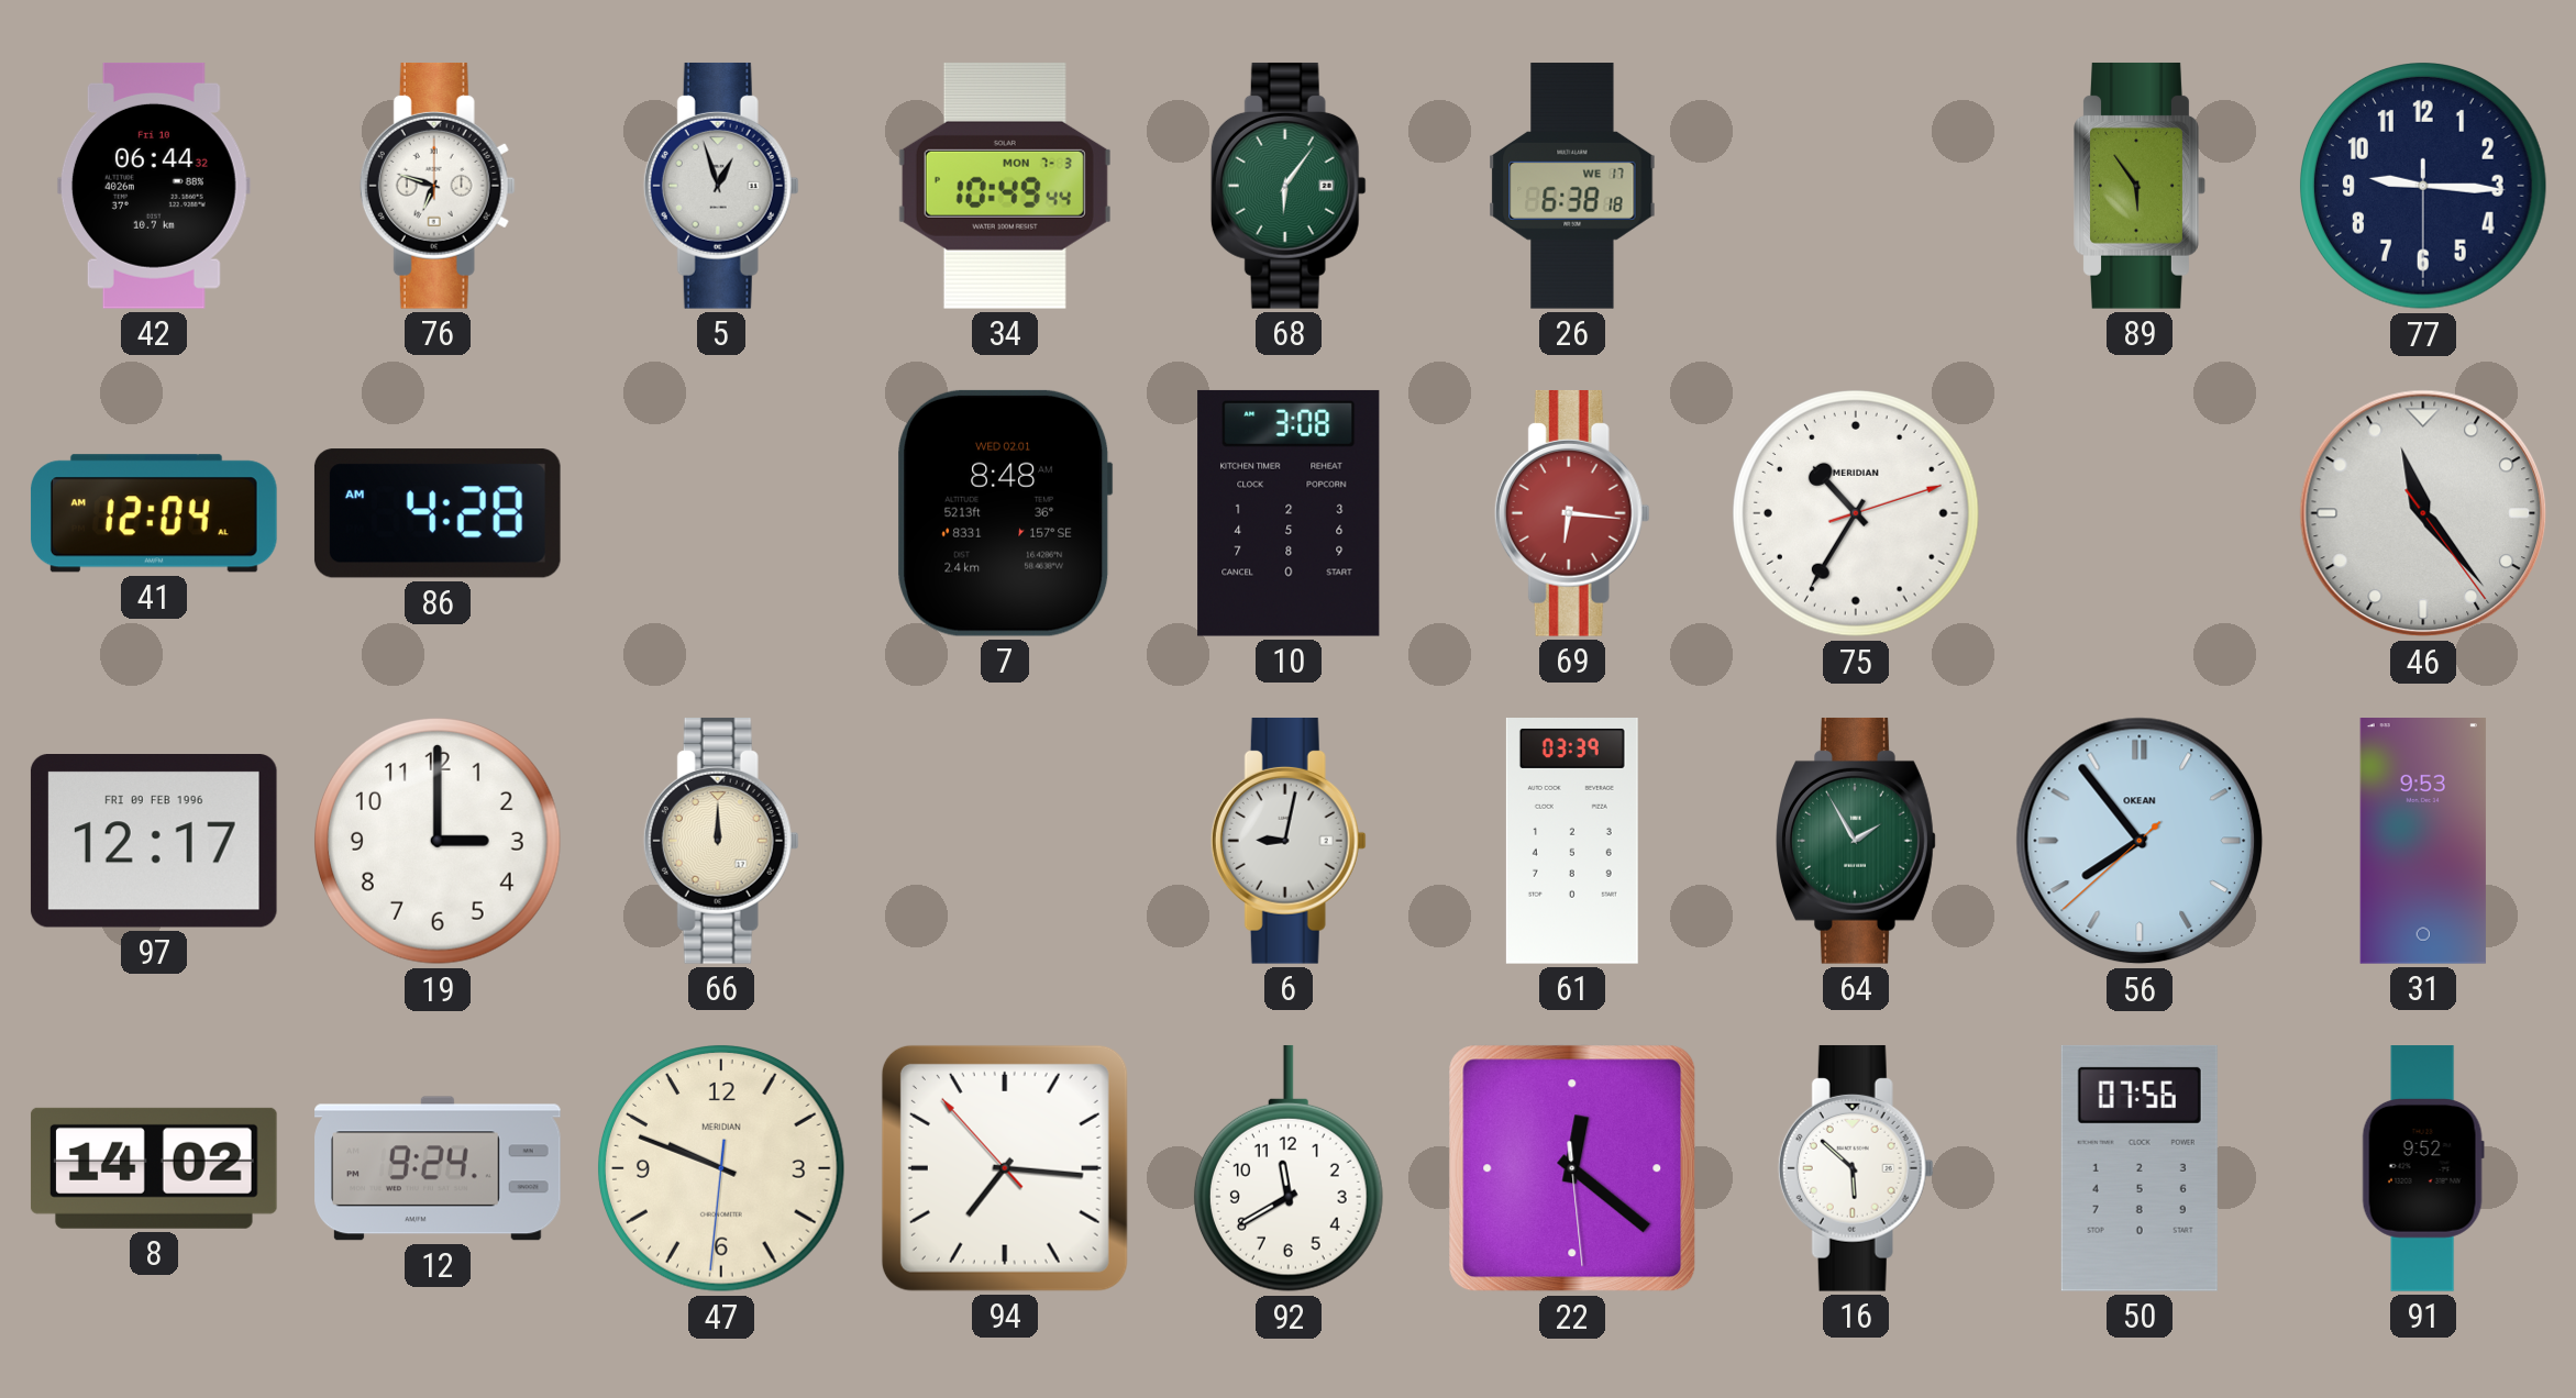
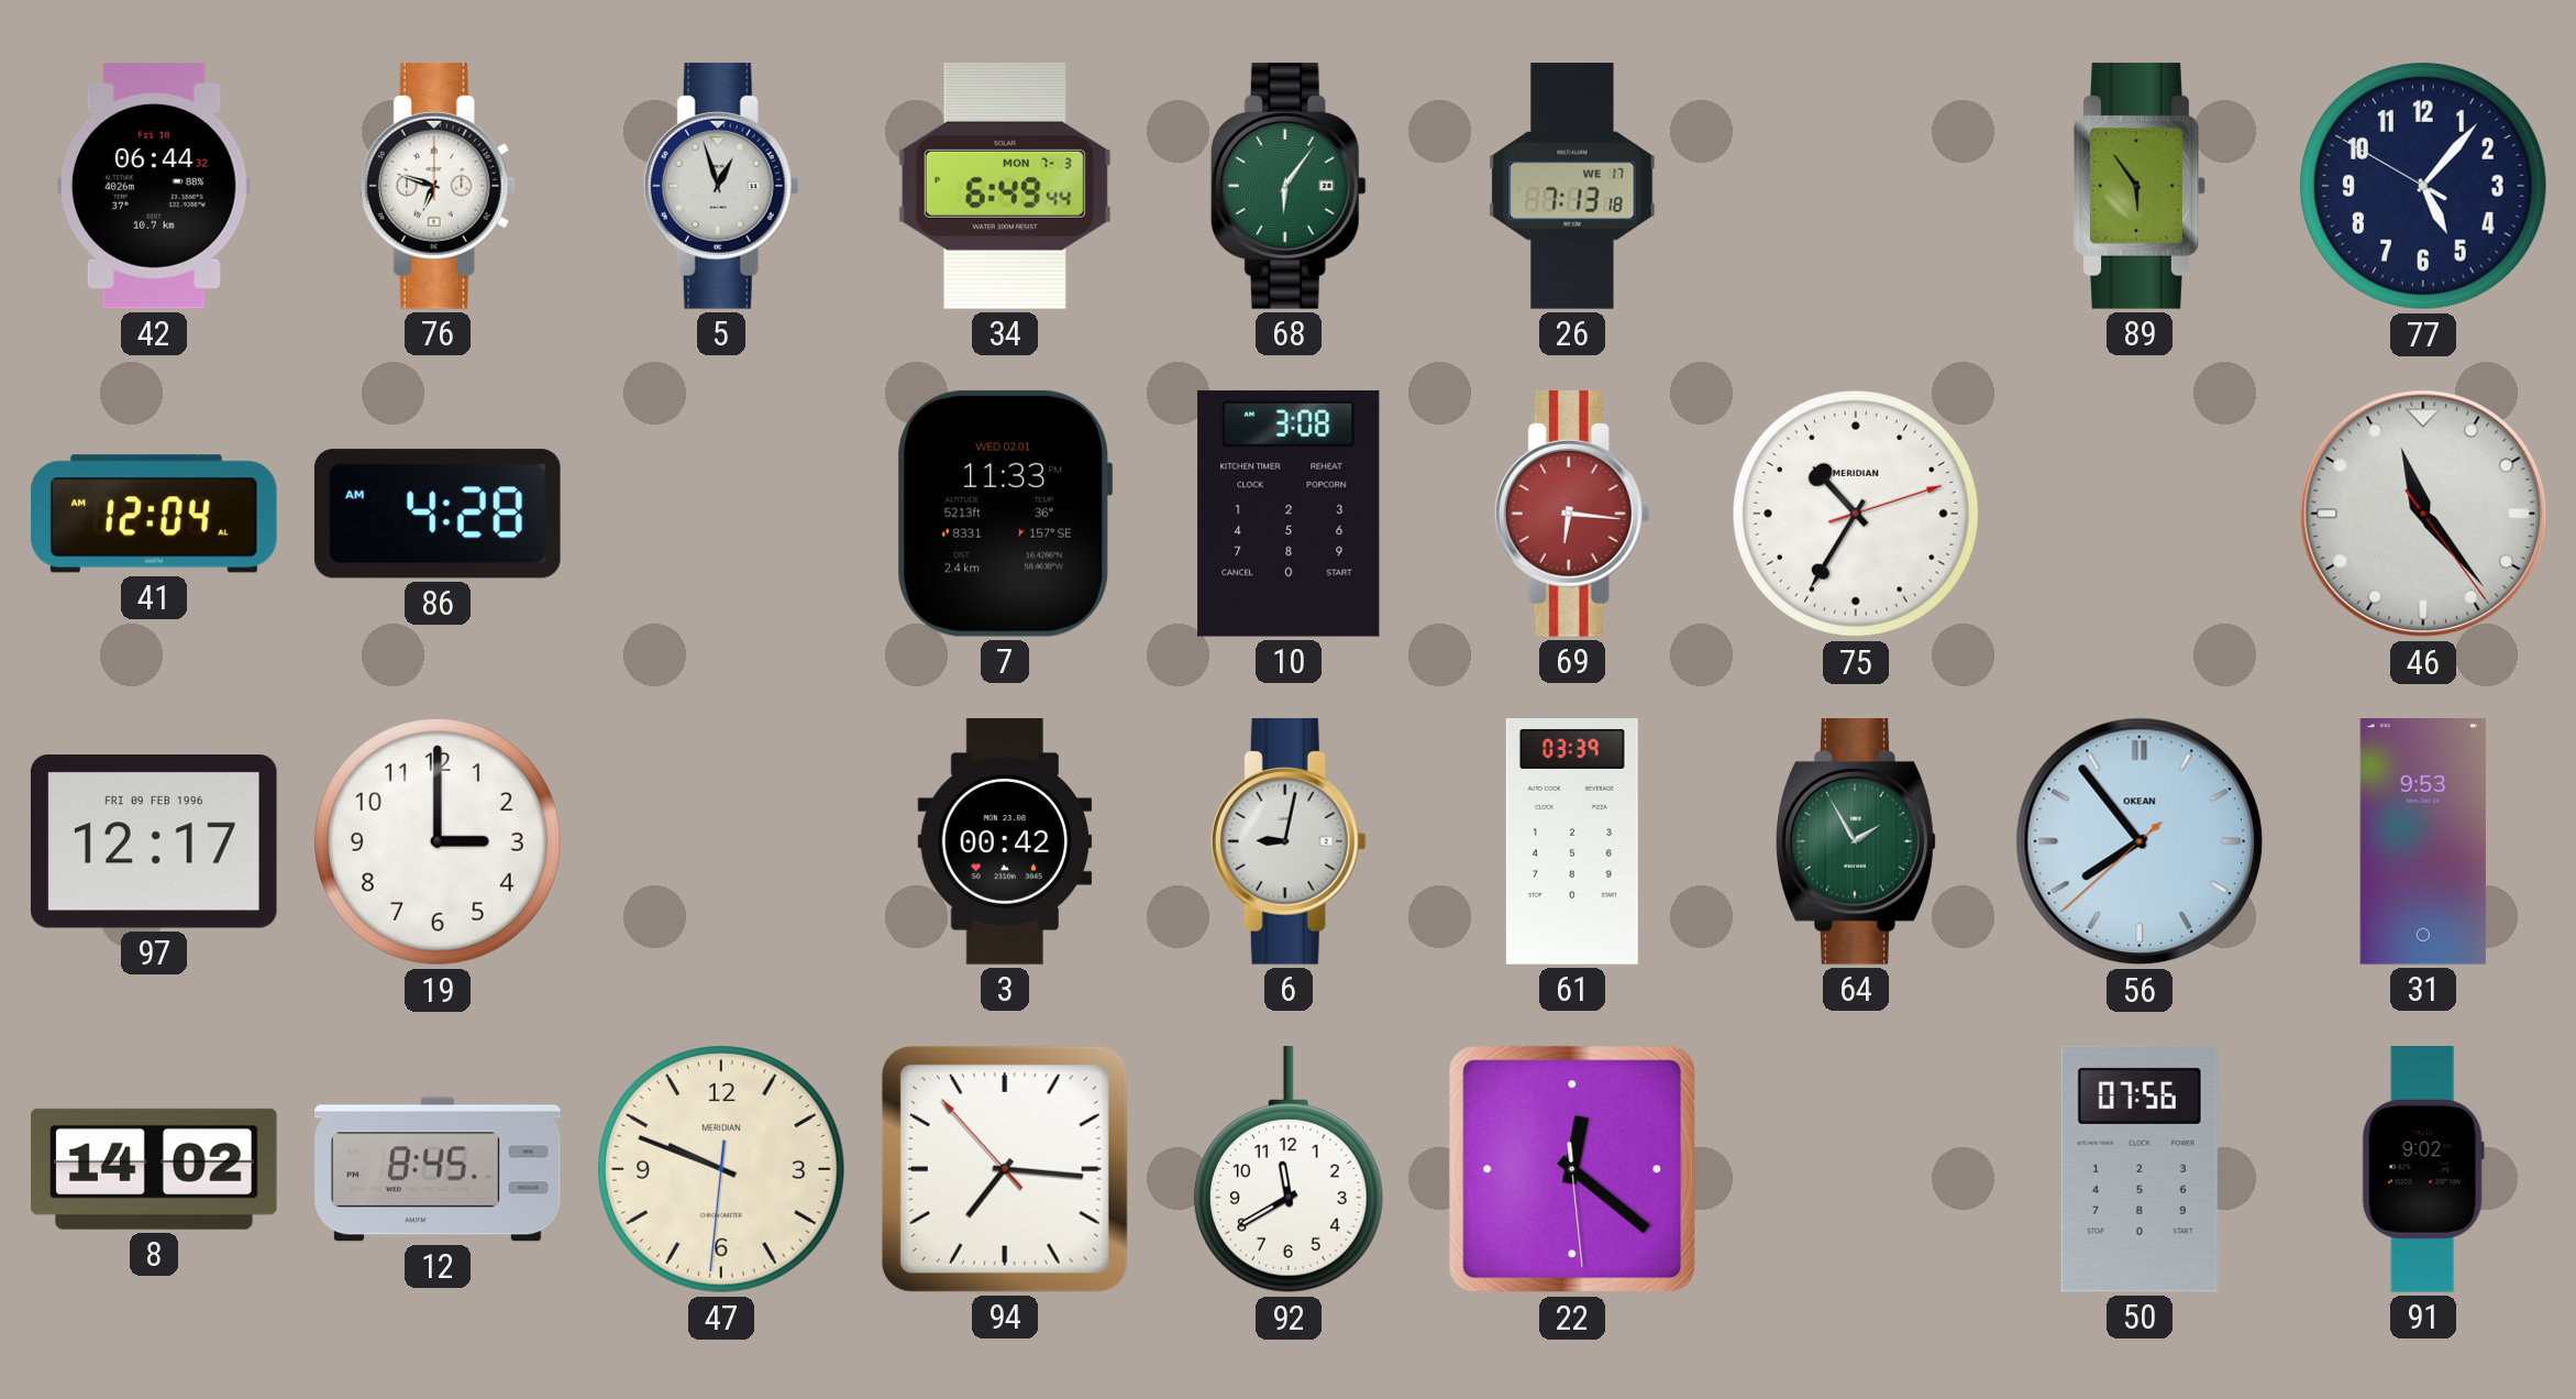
34: 10:49 -> 6:49 (1005, 186)
26: 6:38 -> 7:13 (1572, 186)
77: 9:15 -> 5:06 (2424, 187)
7: 8:48 -> 11:33 (1005, 514)
66: 12:00 -> none (721, 841)
3: none -> 00:42 (1005, 841)
12: 9:24 -> 8:45 (438, 1169)
16: 5:52 -> none (1856, 1168)
91: 9:52 -> 9:02 (2423, 1169)
